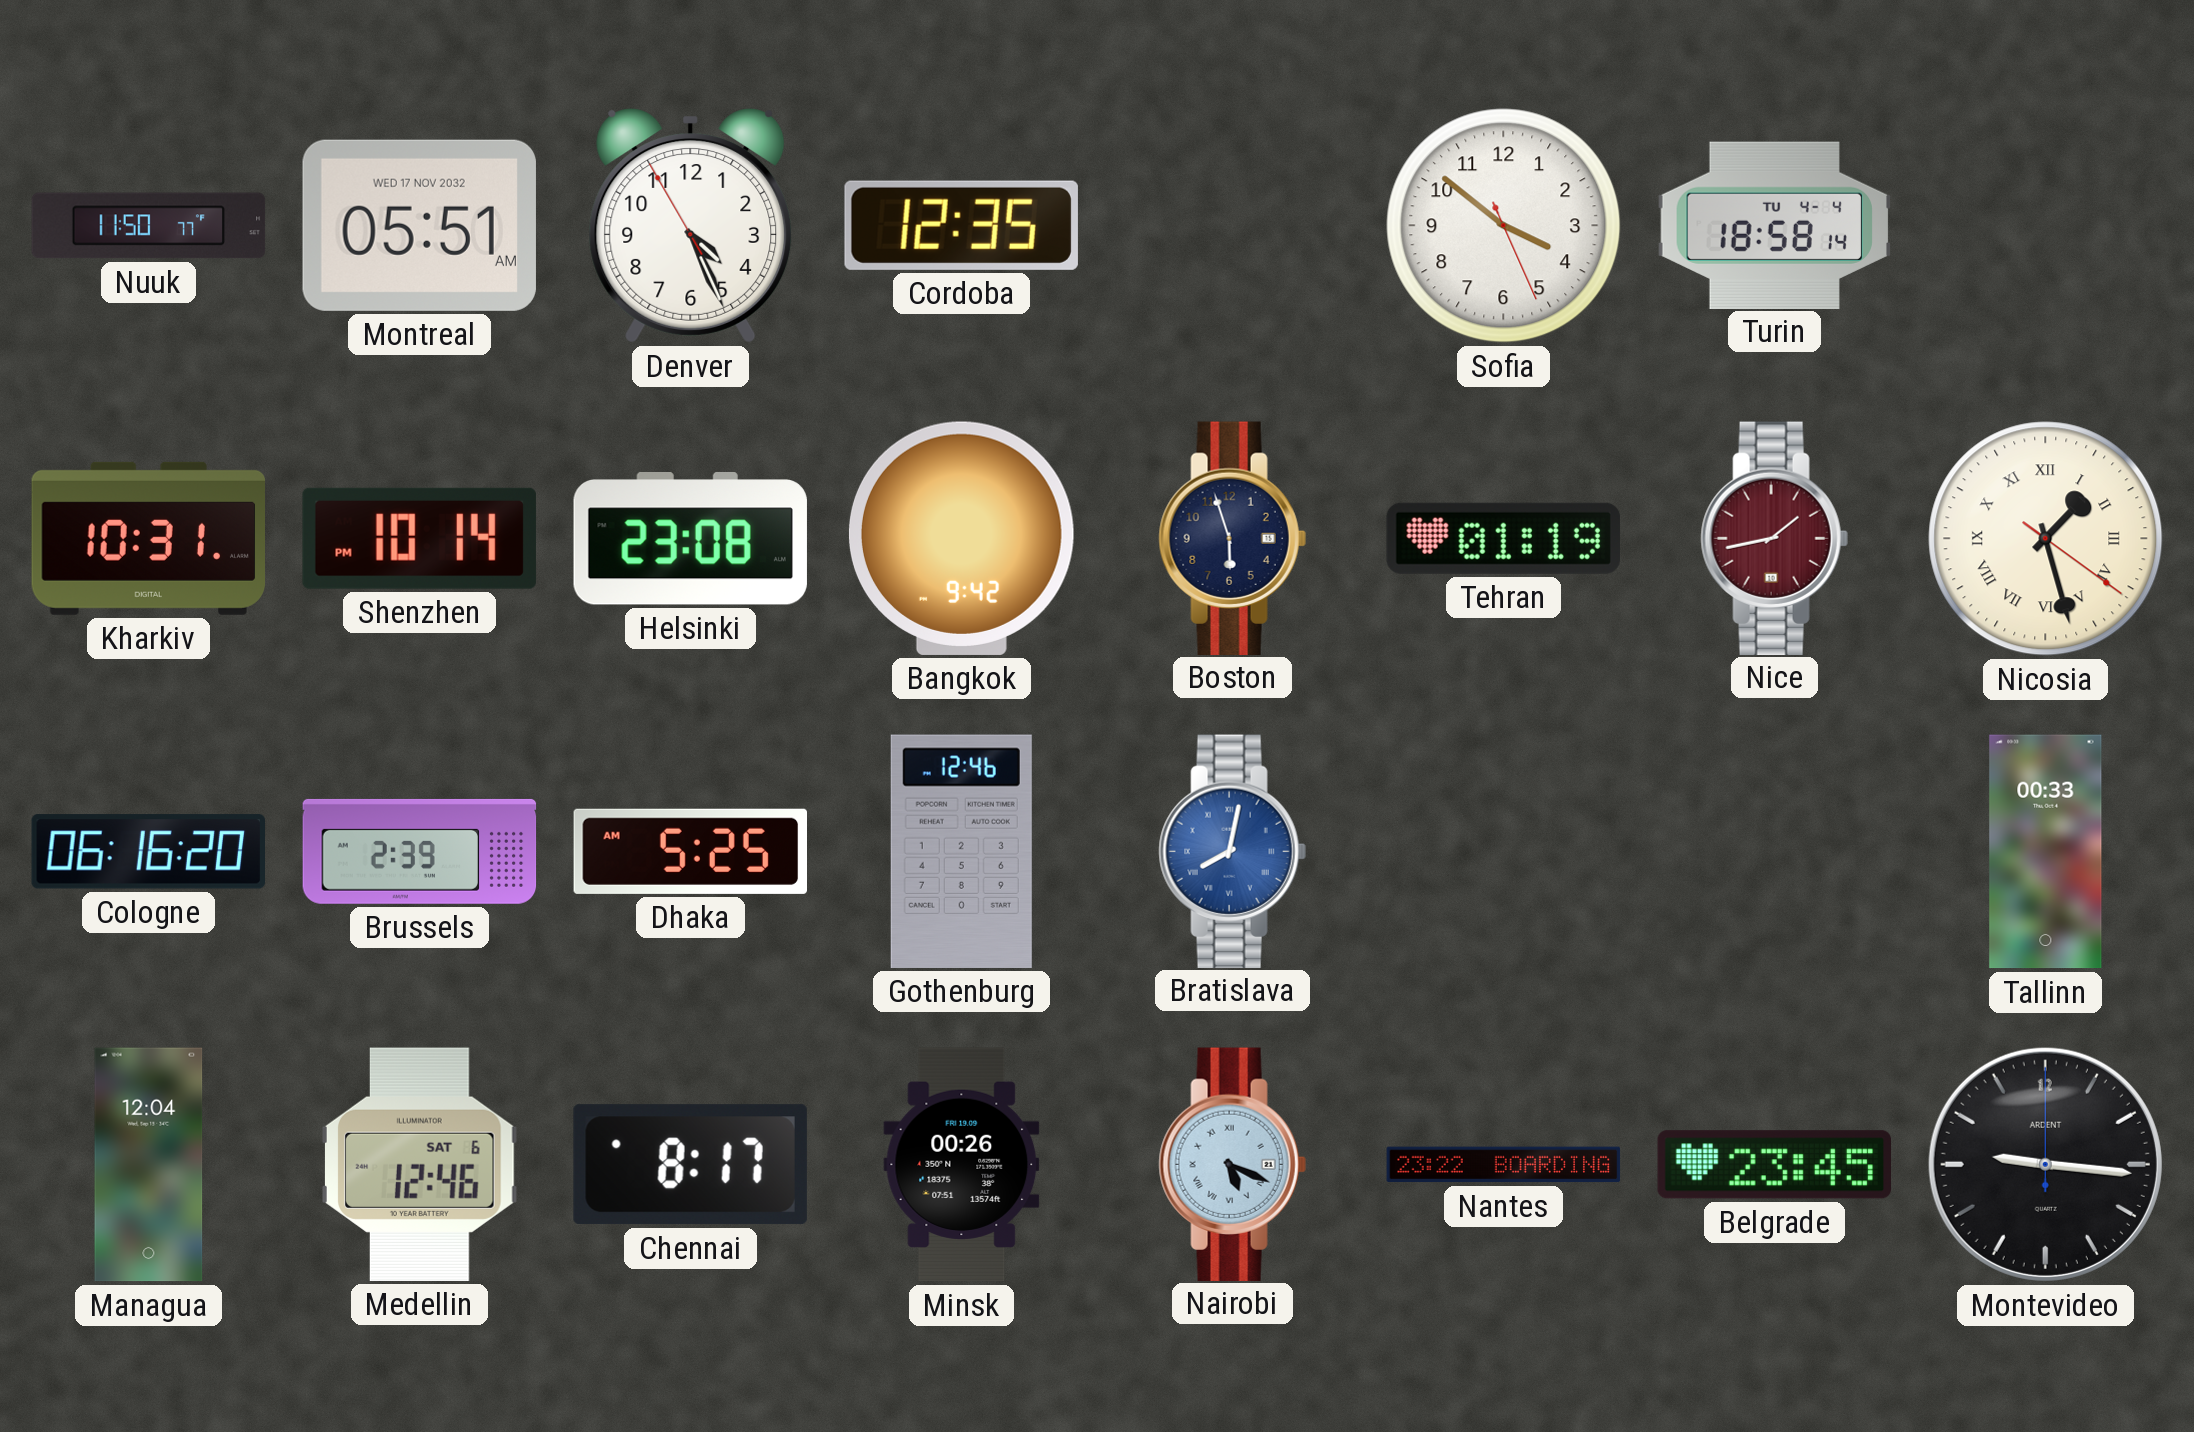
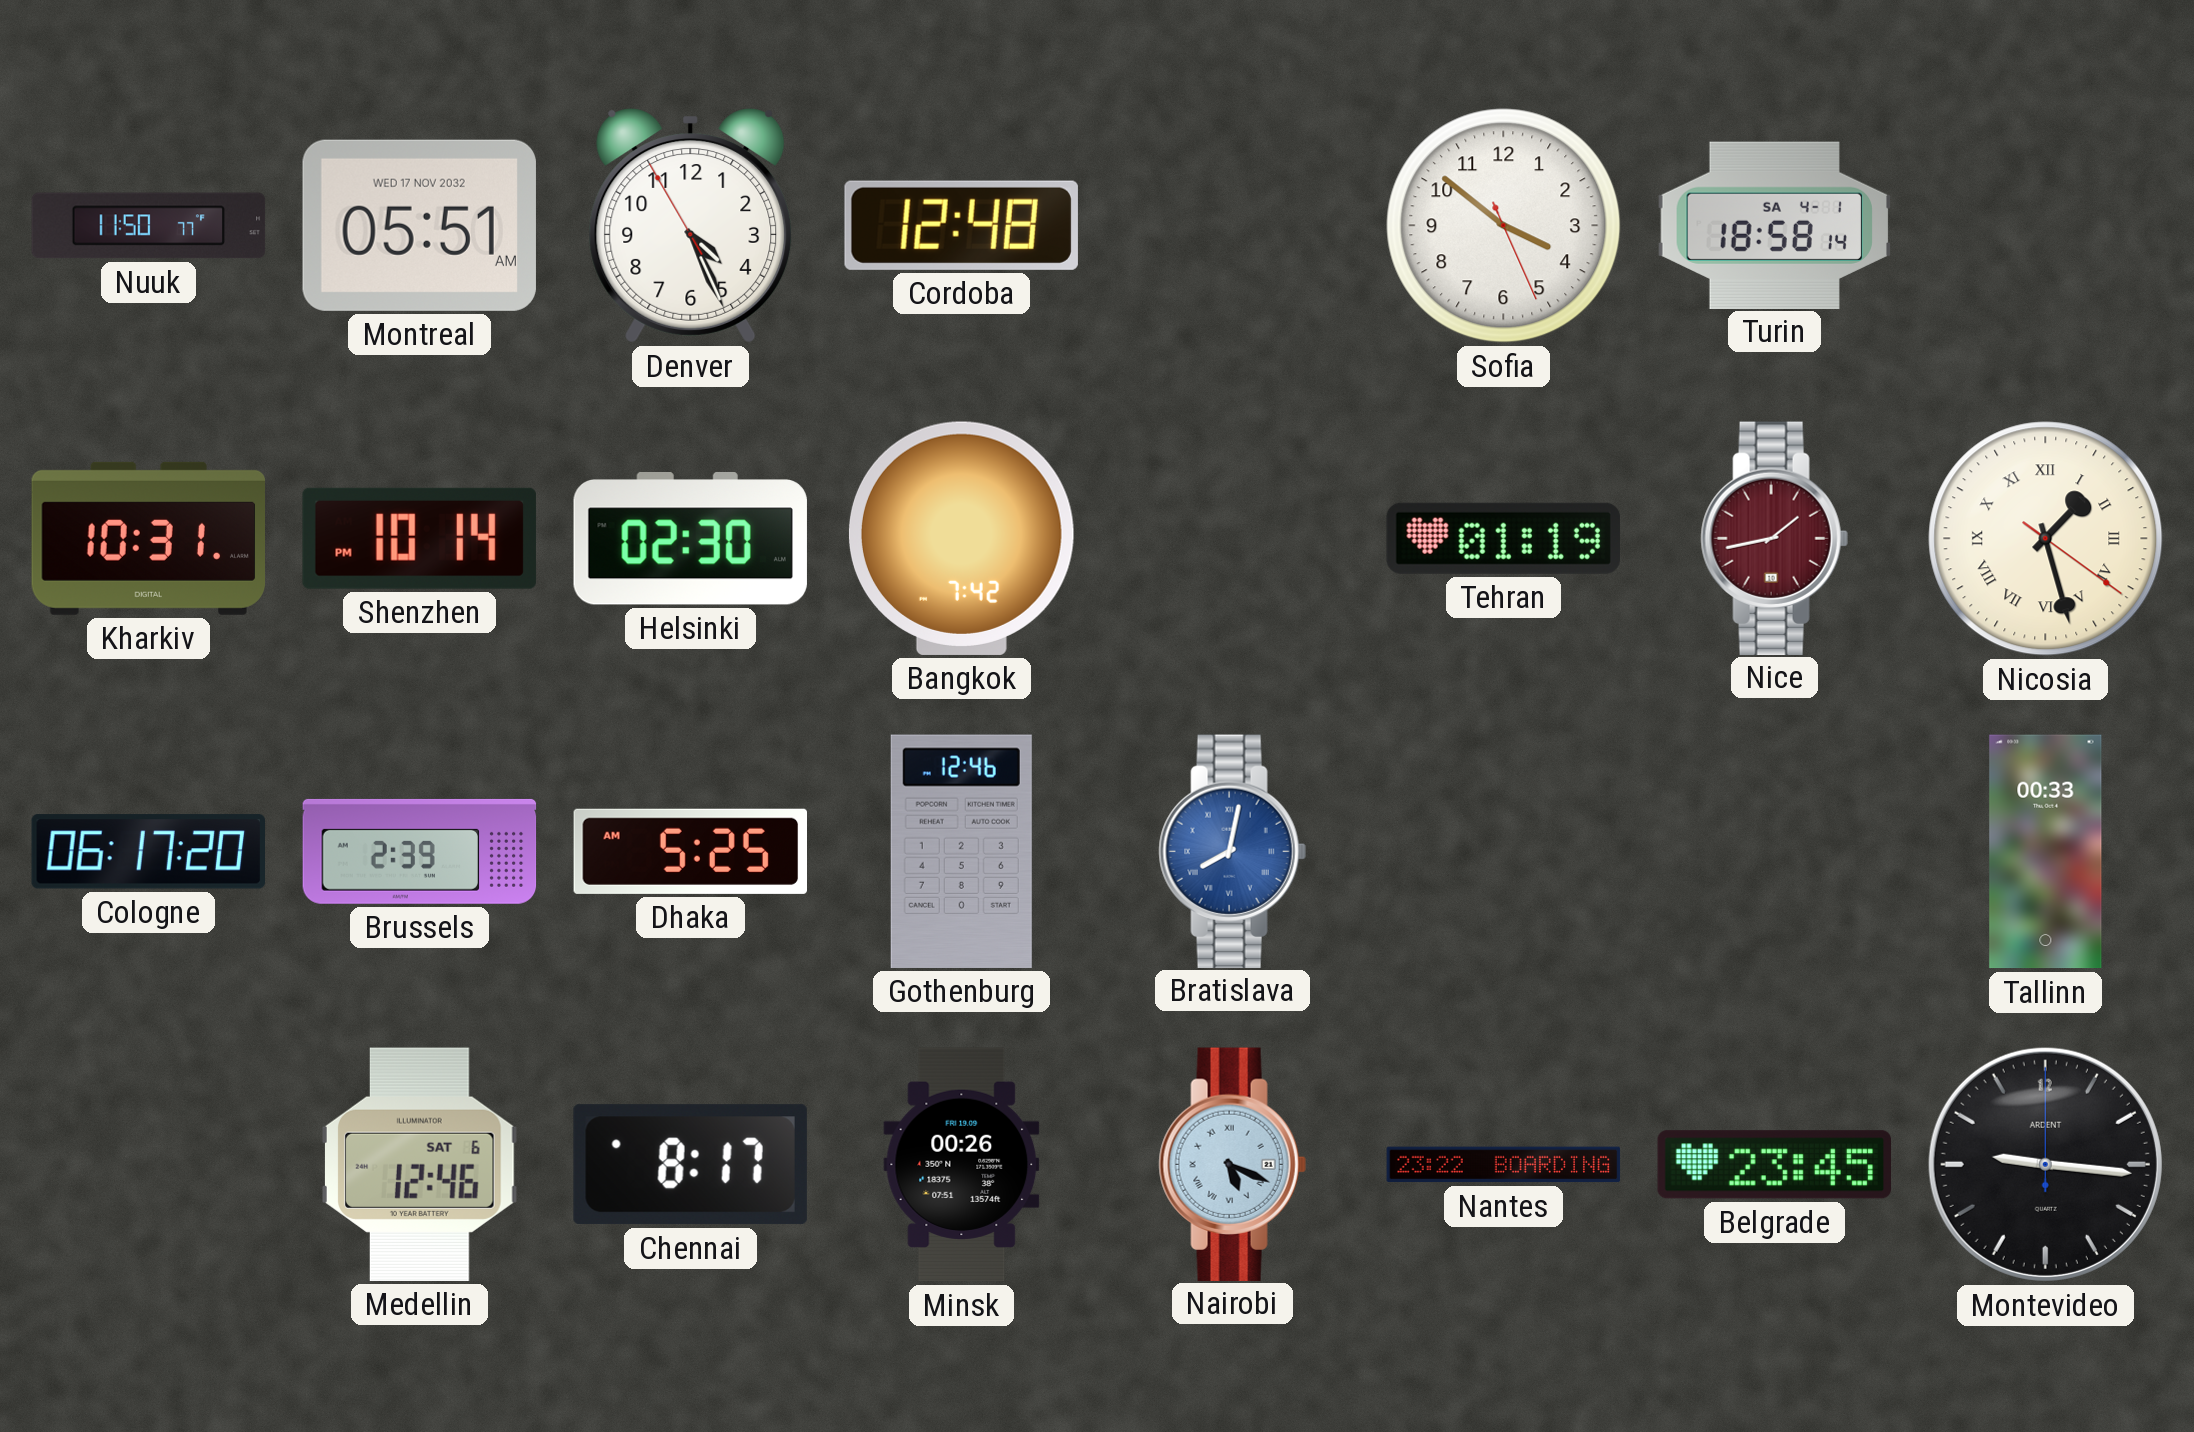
Cordoba: 12:35 -> 12:48 (961, 225)
Turin date: TU 4-4 -> SA 4-1 (1775, 225)
Helsinki: 23:08 -> 02:30 (690, 539)
Bangkok: 9:42 -> 7:42 (961, 538)
Boston: 5:57 -> none (1232, 538)
Cologne: 06:16 -> 06:17 (148, 852)
Managua: 12:04 -> none (149, 1165)
